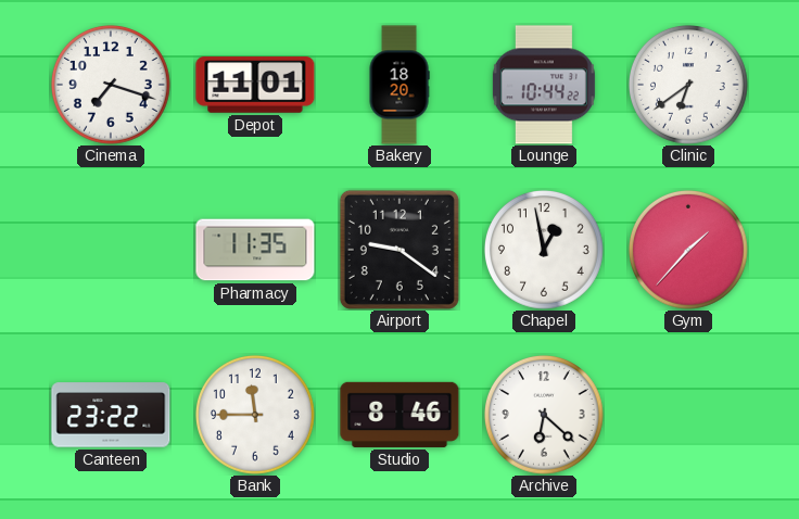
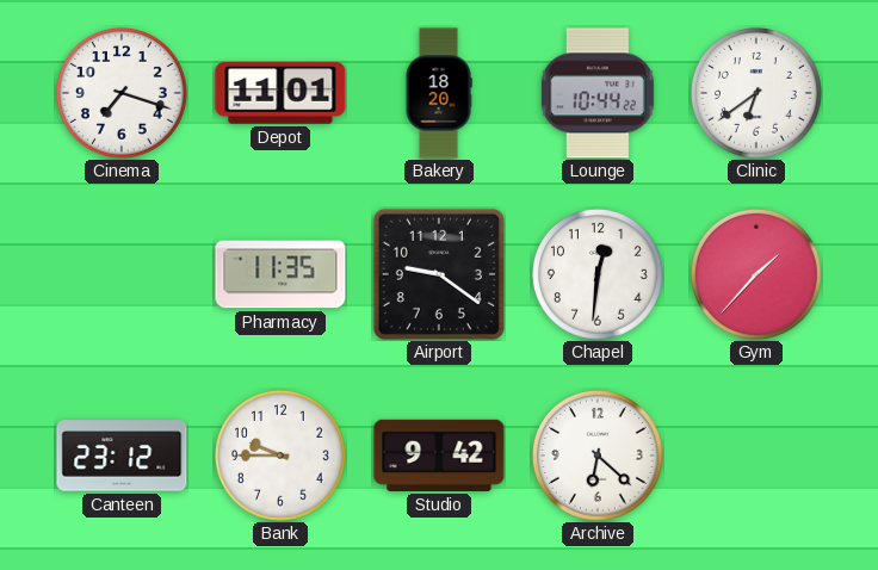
Chapel: 12:58 -> 12:31 (598, 274)
Canteen: 23:22 -> 23:12 (122, 456)
Bank: 11:45 -> 9:45 (280, 456)
Studio: 8:46 -> 9:42 (439, 456)
